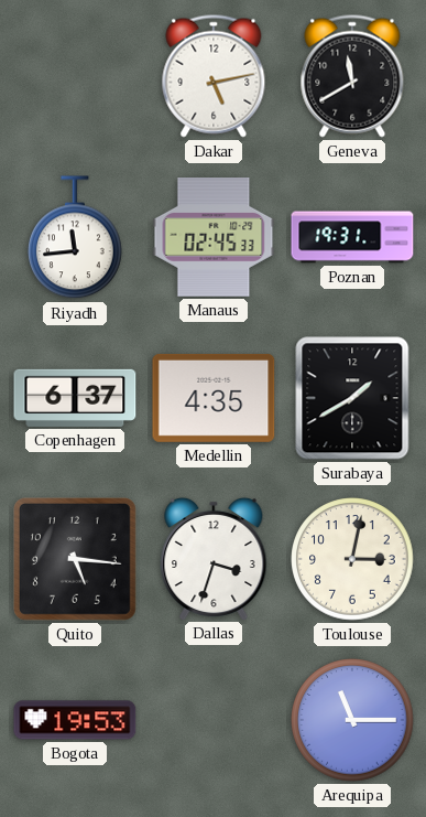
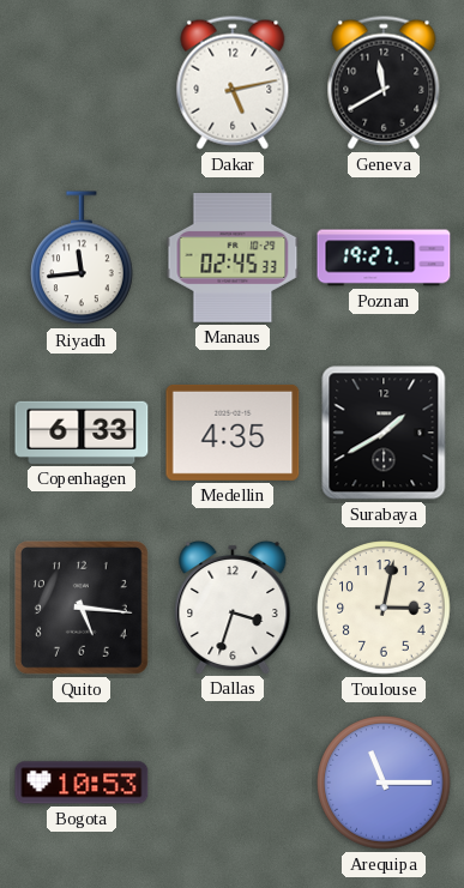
Poznan: 19:31 -> 19:27 (384, 258)
Copenhagen: 6:37 -> 6:33 (82, 433)
Bogota: 19:53 -> 10:53 (82, 783)
